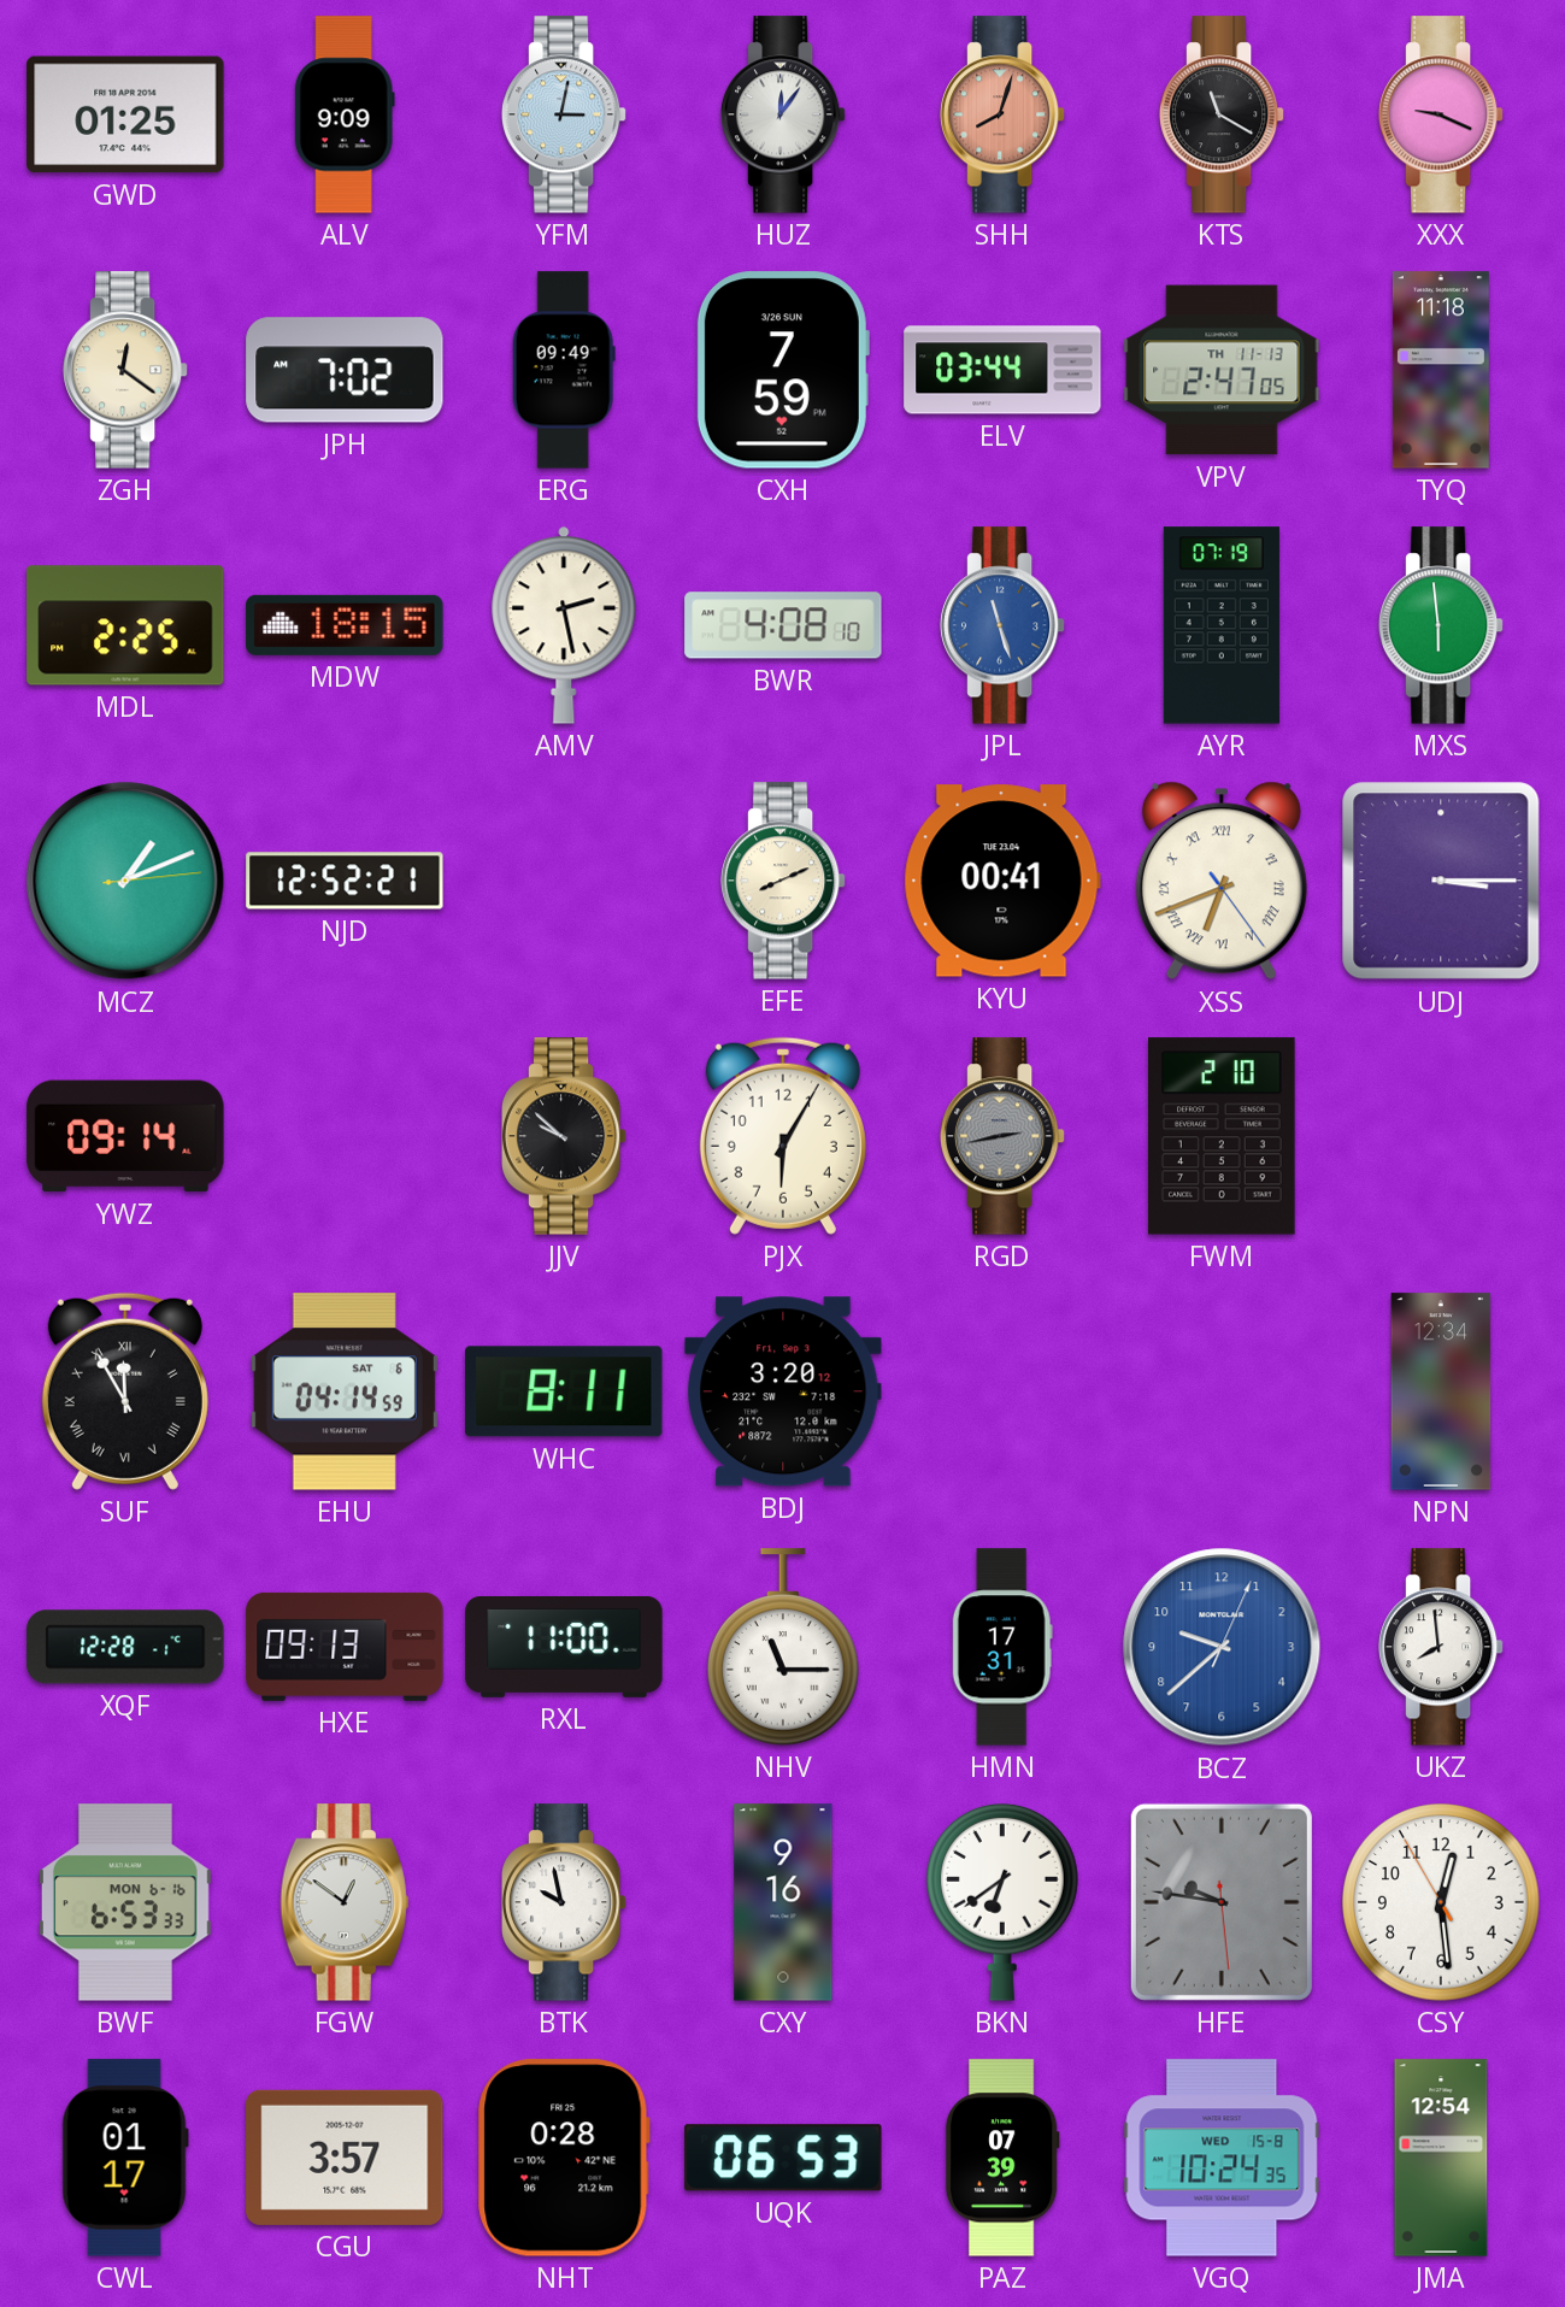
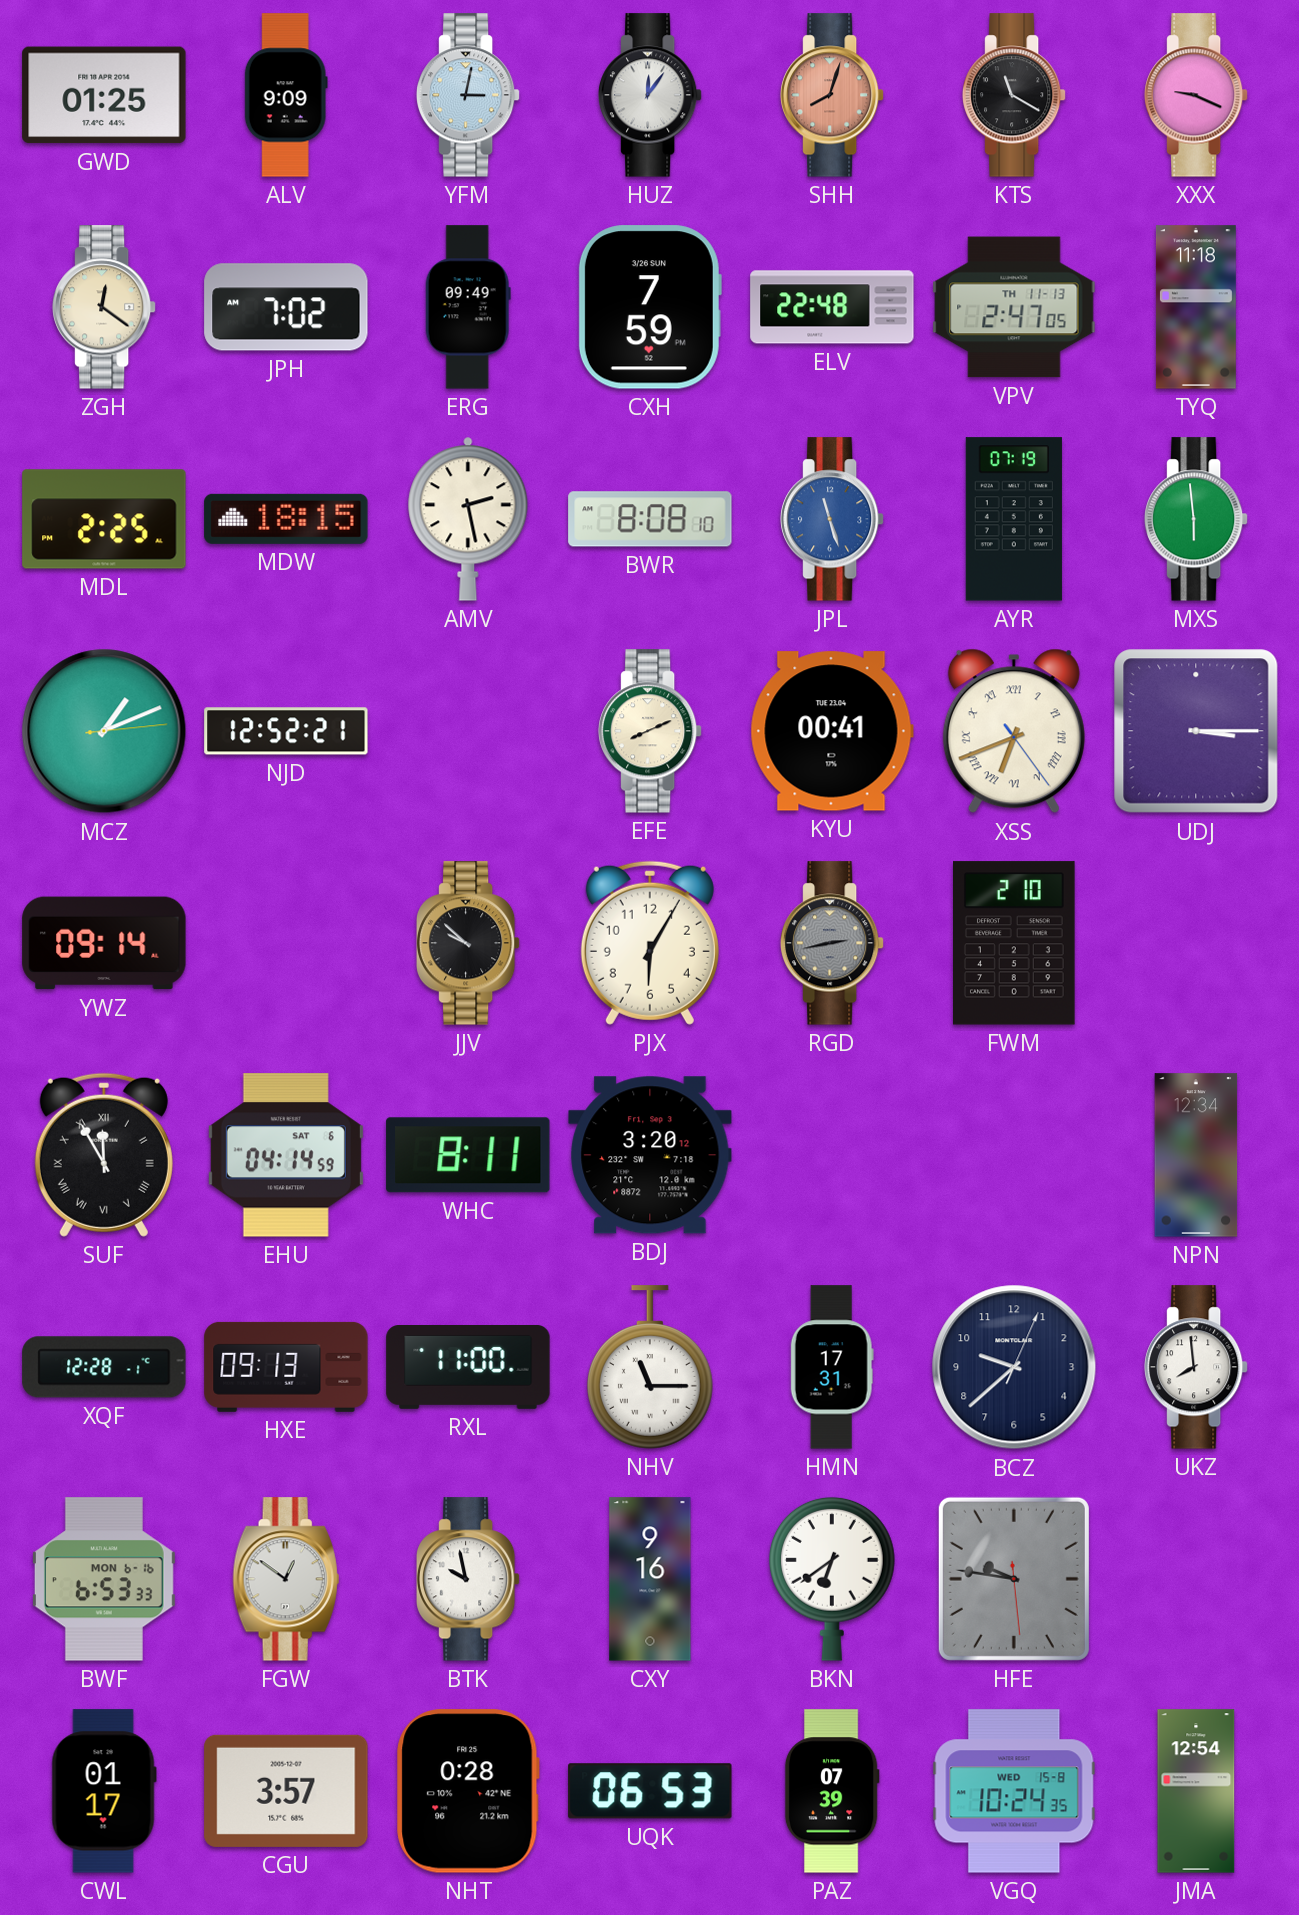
ELV: 03:44 -> 22:48 (832, 307)
BWR: 4:08 -> 8:08 (650, 519)
BCZ dial: blue -> navy (1014, 1367)
CSY: 12:28 -> none (1441, 1902)
